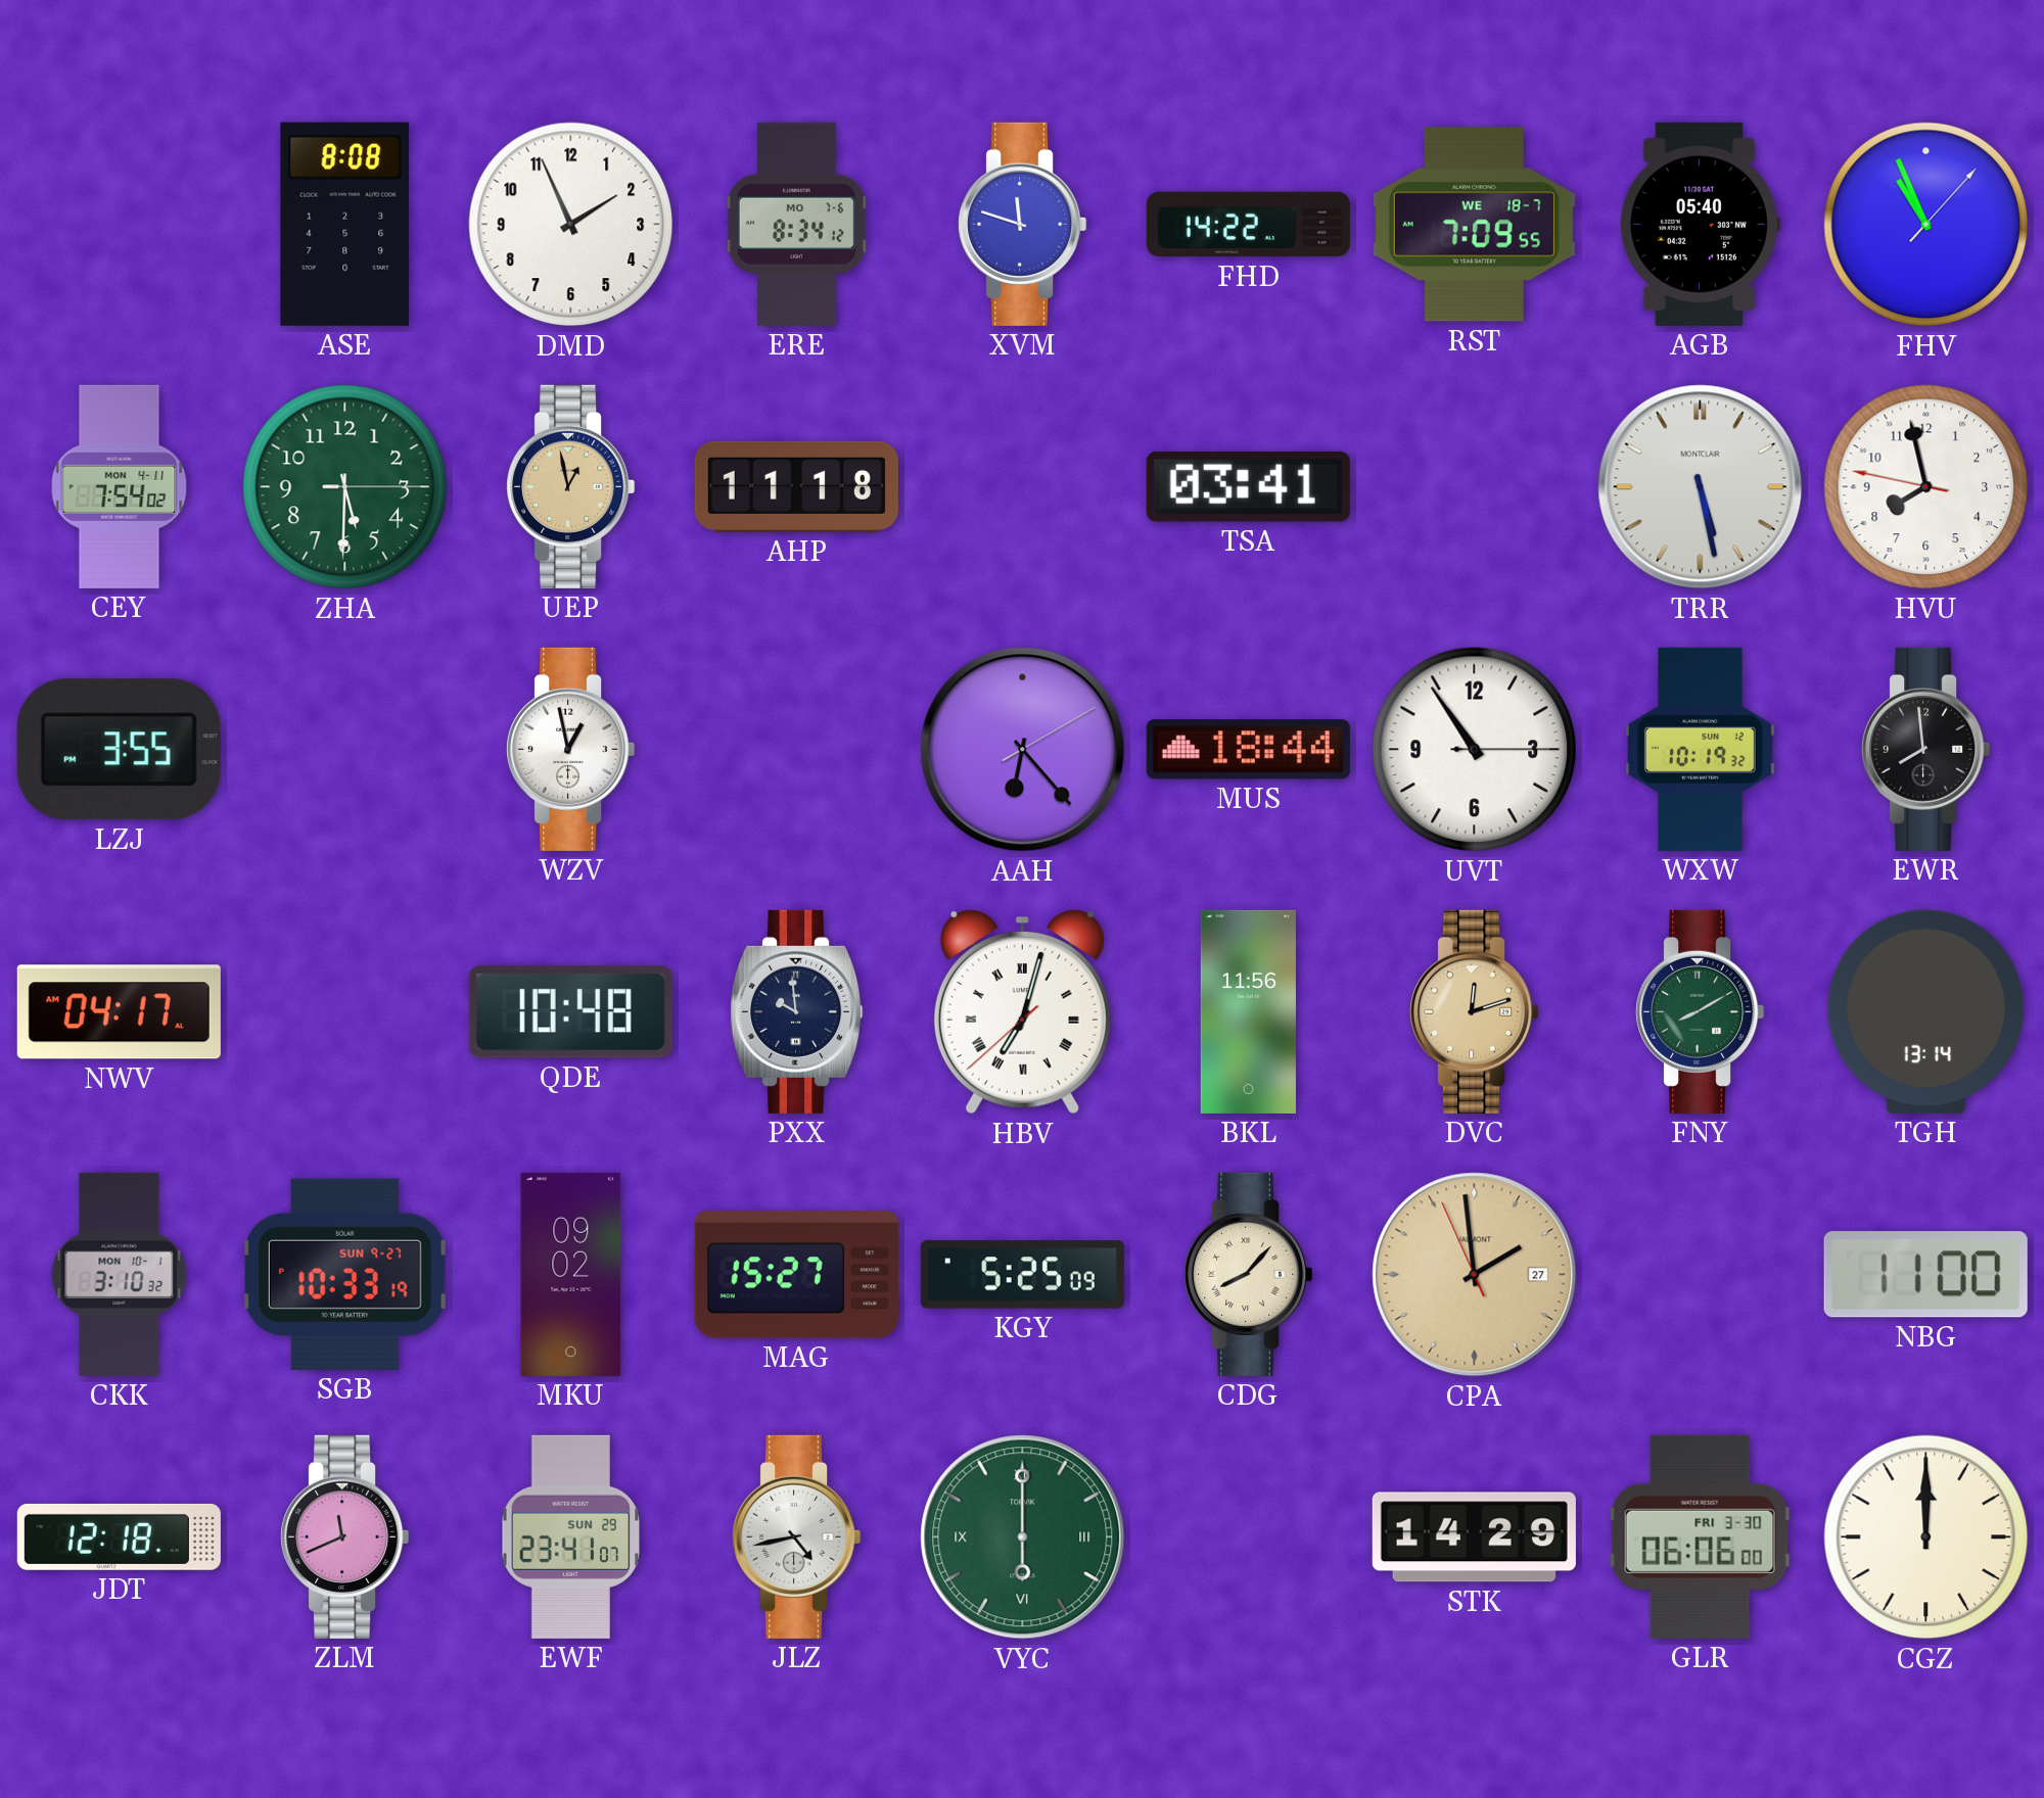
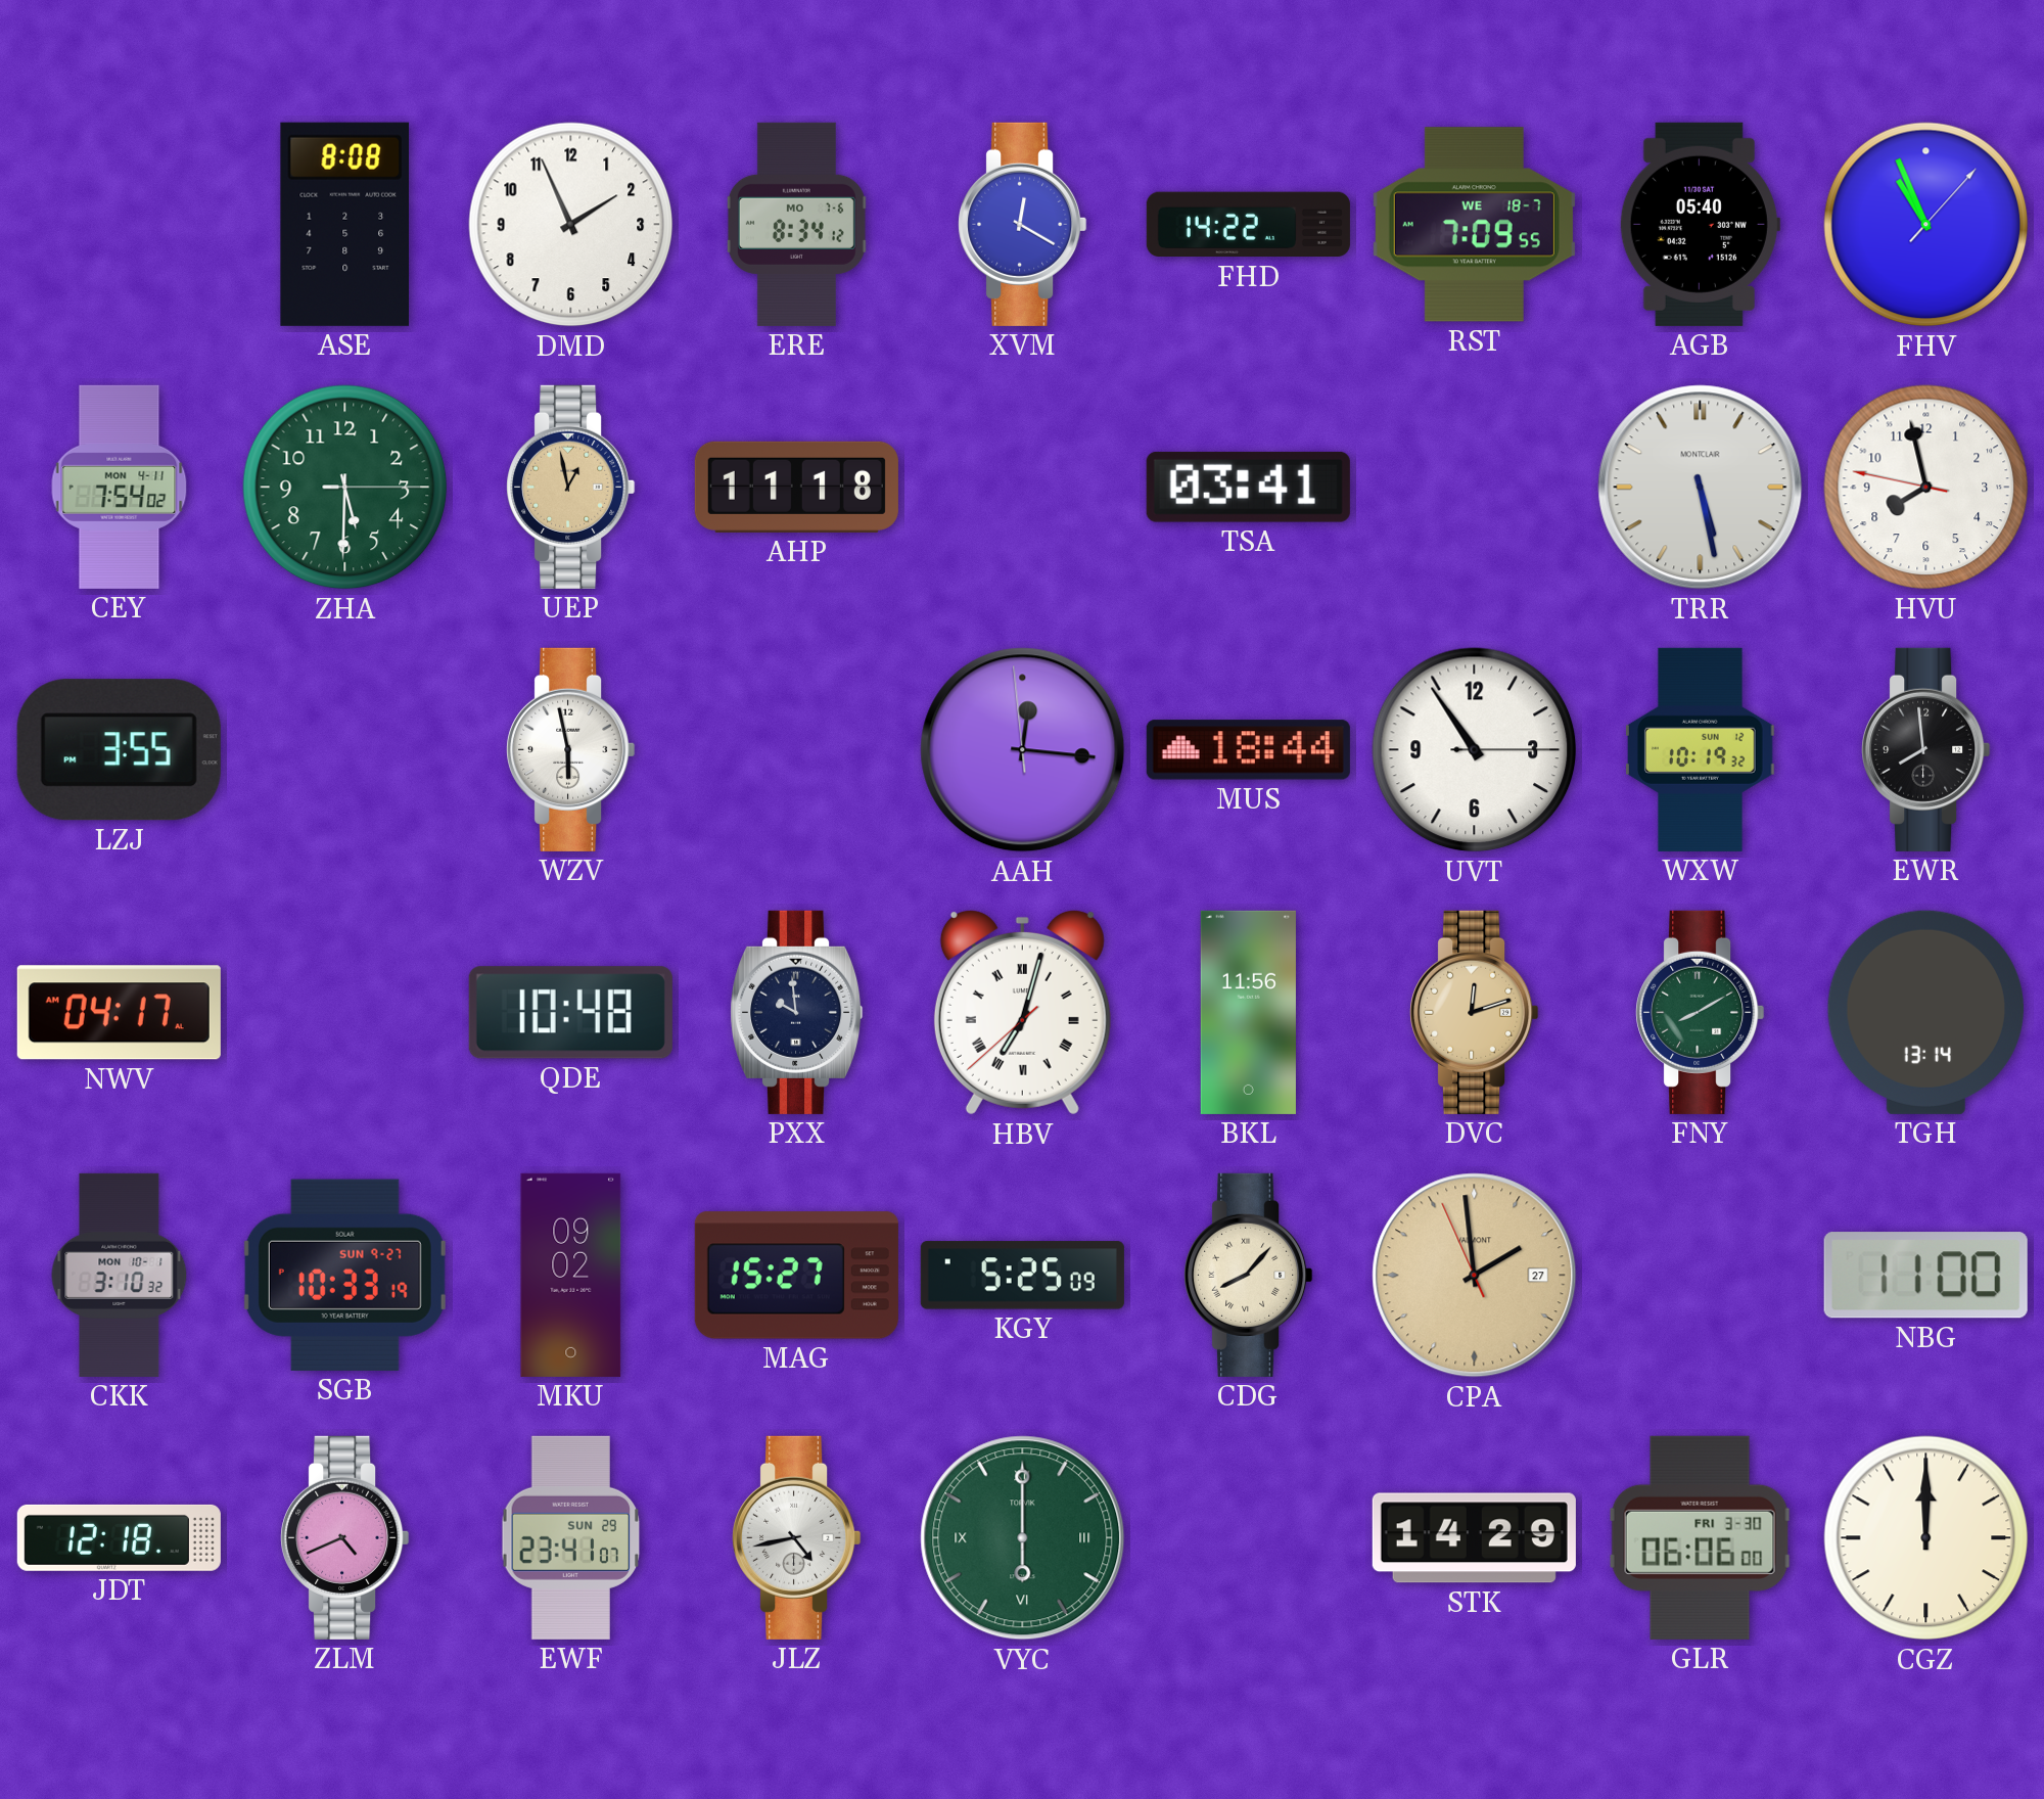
XVM: 11:48 -> 12:20 (1023, 224)
WZV: 12:58 -> 5:58 (571, 749)
AAH: 6:23 -> 12:15 (1023, 750)
ZLM: 11:41 -> 4:41 (345, 1537)
